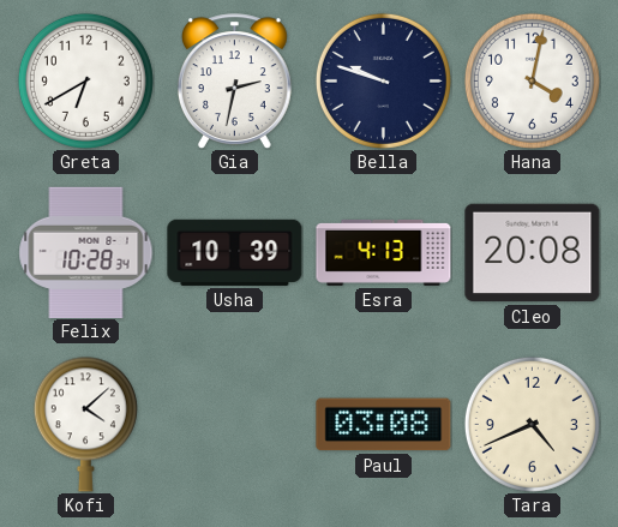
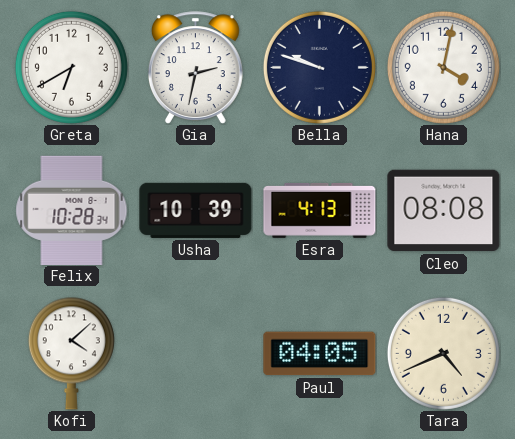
Cleo: 20:08 -> 08:08 (444, 211)
Paul: 03:08 -> 04:05 (320, 354)
